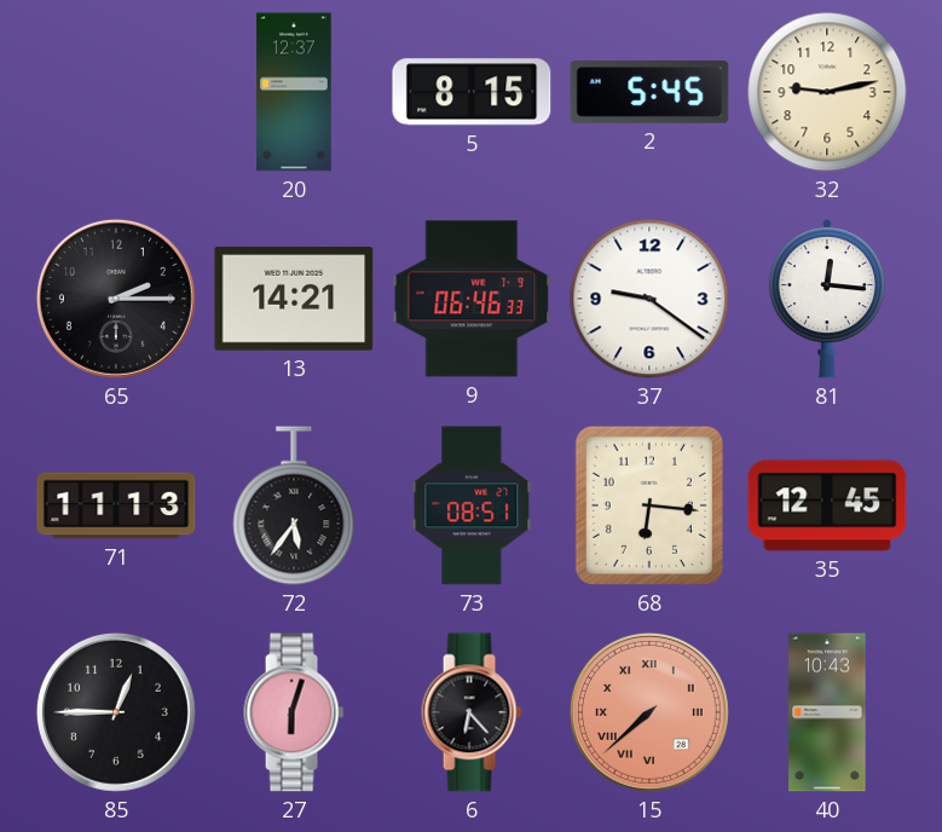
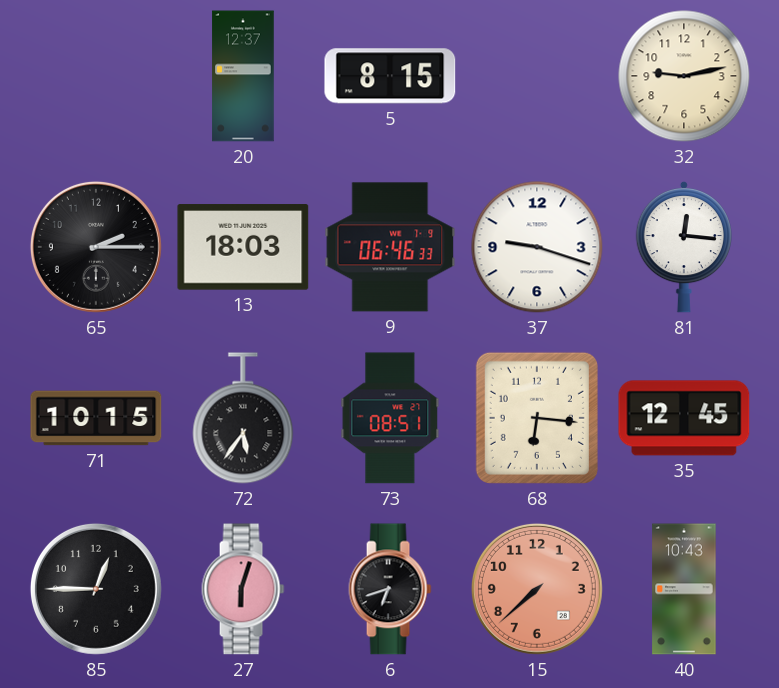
2: 5:45 -> none (649, 92)
13: 14:21 -> 18:03 (243, 247)
37: 9:21 -> 9:18 (537, 247)
71: 11:13 -> 10:15 (96, 418)
6: 6:23 -> 6:42 (390, 589)
15 numerals: Roman -> Arabic (537, 589)
